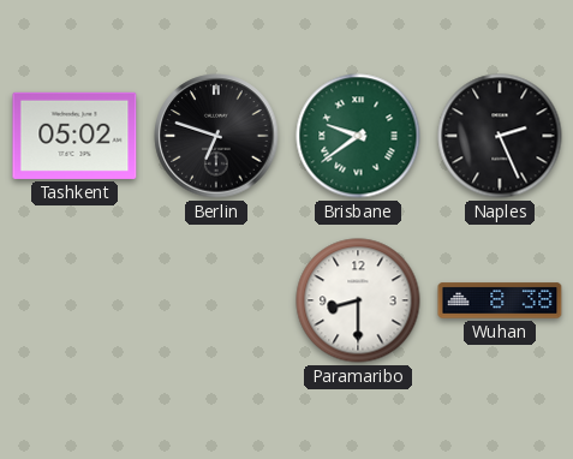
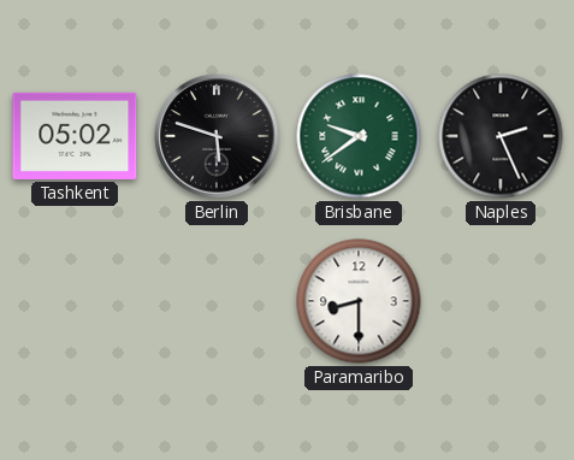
Berlin: 6:48 -> 5:48 (217, 136)
Wuhan: 8:38 -> none (500, 300)
